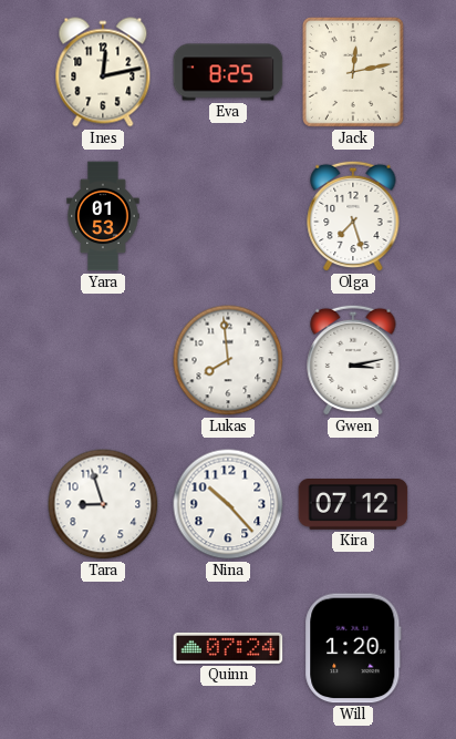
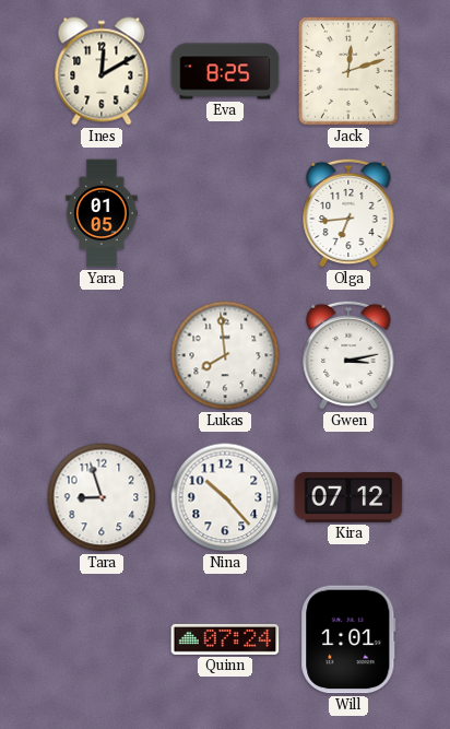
Ines: 12:13 -> 12:10 (102, 71)
Jack: 12:13 -> 12:12 (348, 71)
Yara: 01:53 -> 01:05 (102, 213)
Olga: 7:27 -> 6:44 (348, 213)
Will: 1:20 -> 1:01 (348, 639)
